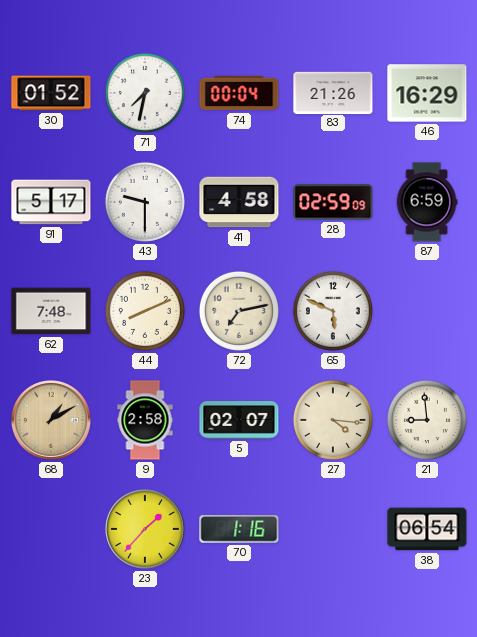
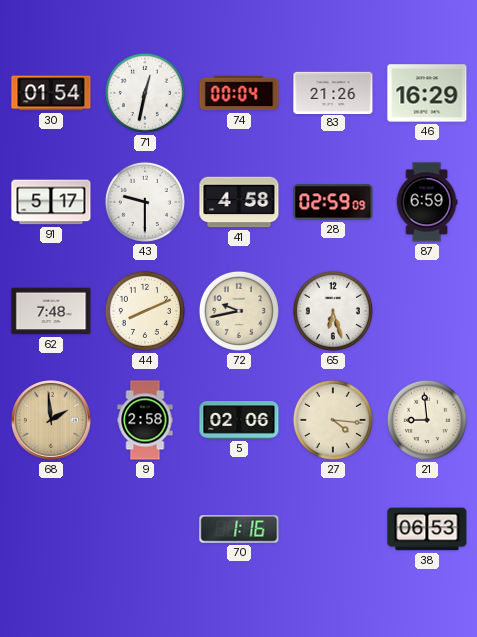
30: 01:52 -> 01:54 (51, 93)
71: 7:32 -> 12:32 (145, 93)
72: 7:13 -> 9:43 (239, 311)
65: 5:49 -> 6:27 (333, 311)
68: 1:10 -> 1:59 (52, 421)
5: 02:07 -> 02:06 (239, 420)
23: 1:37 -> none (146, 530)
38: 06:54 -> 06:53 (427, 529)
